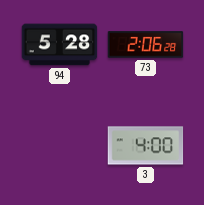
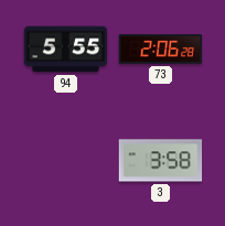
94: 5:28 -> 5:55 (66, 50)
3: 4:00 -> 3:58 (161, 161)
